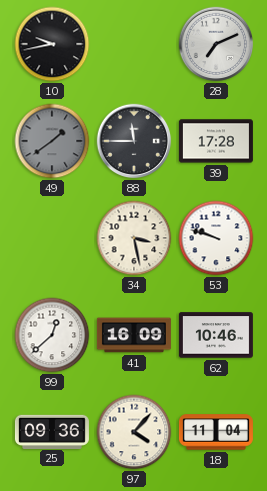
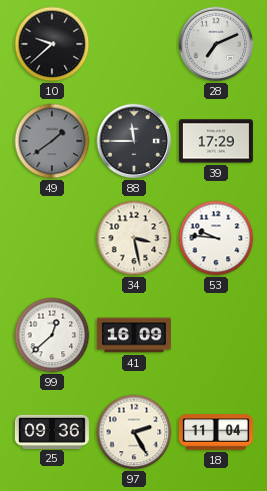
10: 9:43 -> 9:38 (52, 44)
39: 17:28 -> 17:29 (216, 141)
53: 9:48 -> 9:46 (216, 238)
62: 10:46 -> none (216, 335)
97: 4:07 -> 2:25 (134, 432)
